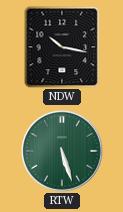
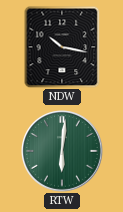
RTW: 5:27 -> 6:01 (63, 152)
